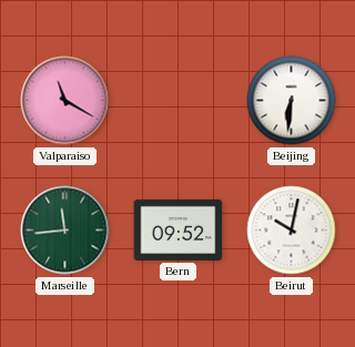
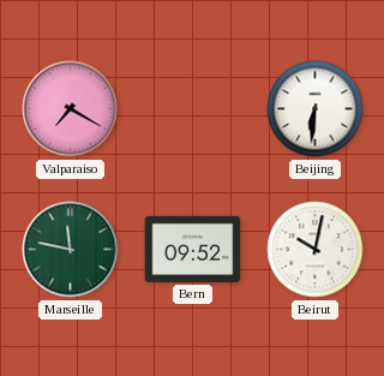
Valparaiso: 11:20 -> 7:20 (71, 109)
Marseille: 11:44 -> 11:47 (71, 250)
